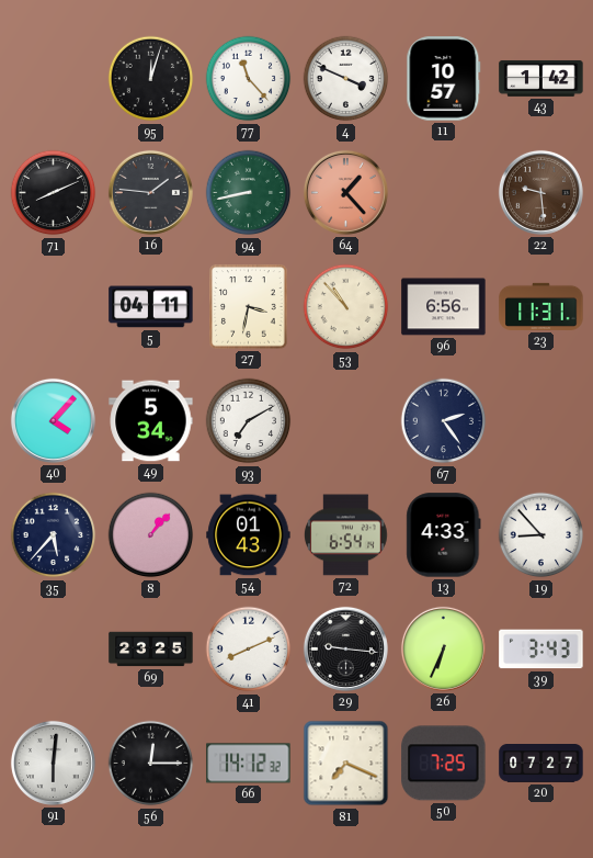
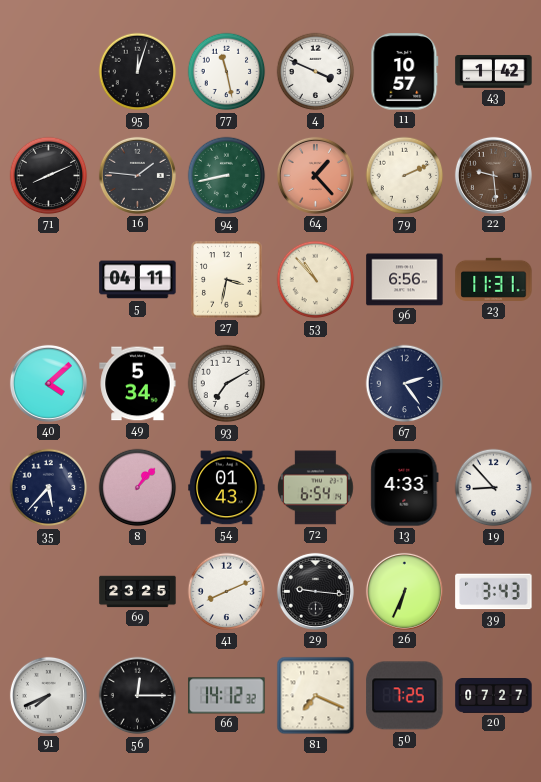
77: 11:23 -> 11:28 (227, 72)
79: none -> 2:11 (405, 176)
40: 4:07 -> 4:08 (48, 383)
91: 6:01 -> 7:41 (48, 695)
